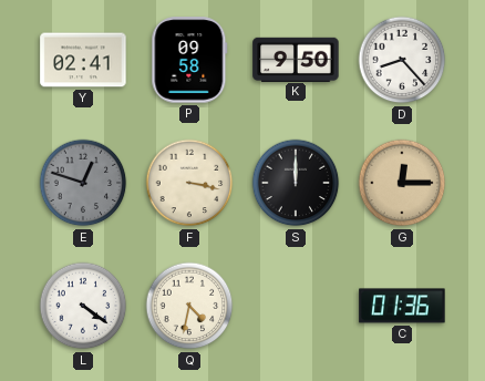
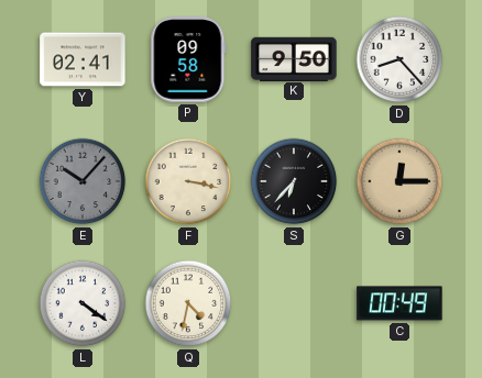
E: 12:48 -> 10:07 (83, 181)
S: 12:00 -> 6:37 (294, 181)
C: 01:36 -> 00:49 (399, 303)
